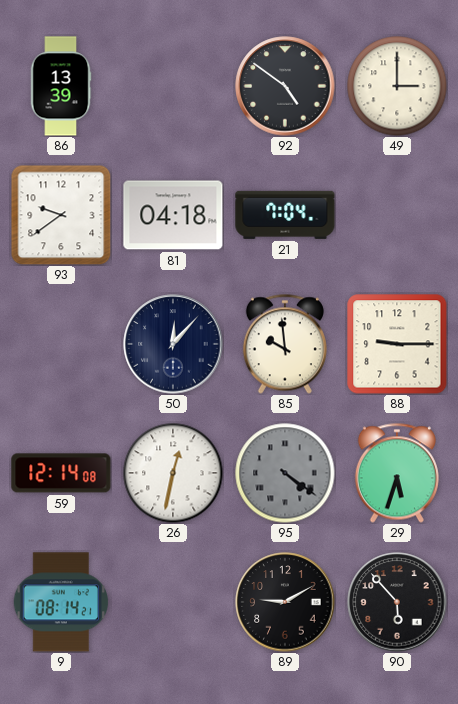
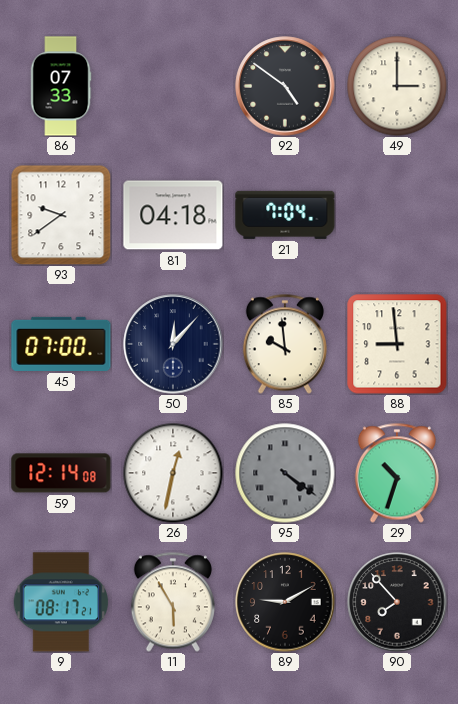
86: 13:39 -> 07:33 (61, 86)
45: none -> 07:00 (61, 344)
88: 9:15 -> 8:59 (397, 344)
29: 5:33 -> 10:33 (397, 473)
9: 08:14 -> 08:17 (61, 602)
11: none -> 5:55 (173, 602)
90: 5:53 -> 7:53 (397, 602)
